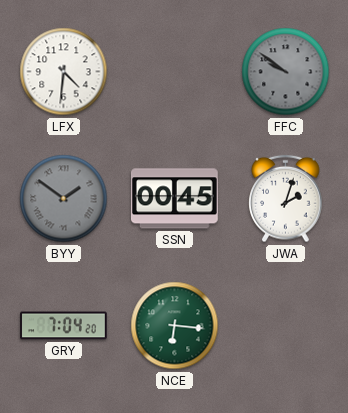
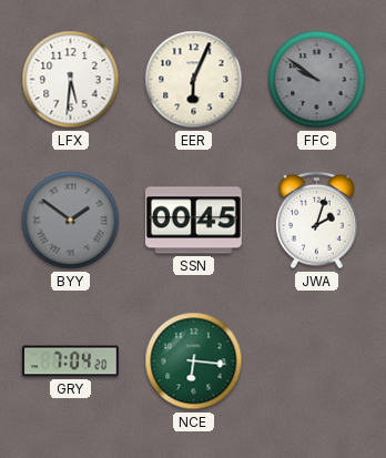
LFX: 4:31 -> 5:31 (71, 80)
EER: none -> 6:04 (194, 80)
